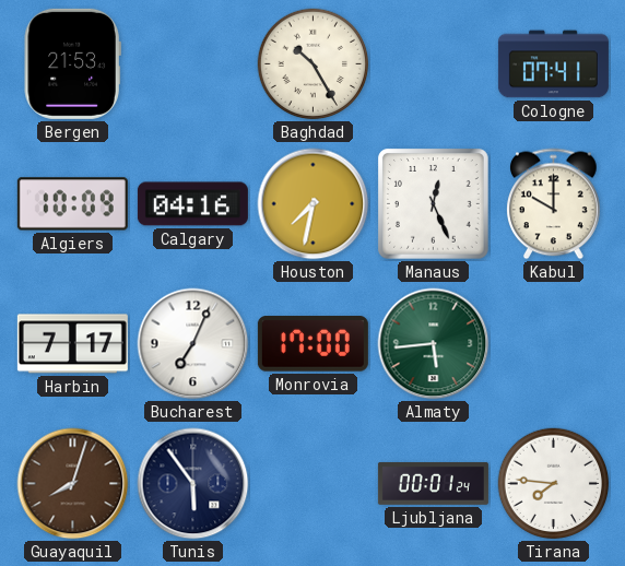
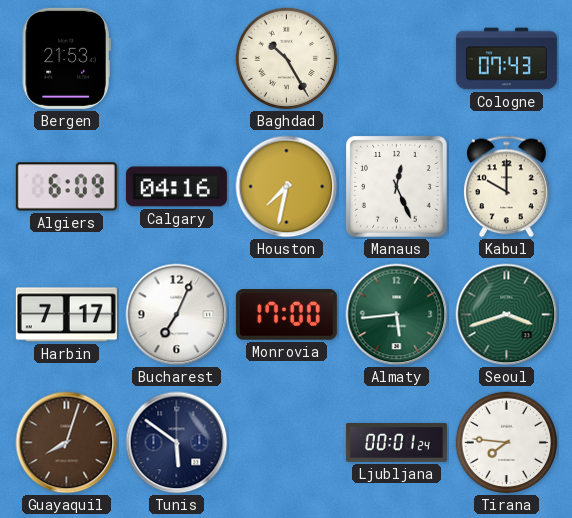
Cologne: 07:41 -> 07:43 (506, 59)
Algiers: 10:09 -> 6:09 (66, 187)
Seoul: none -> 3:42 (507, 315)
Tunis: 5:54 -> 5:51 (177, 443)
